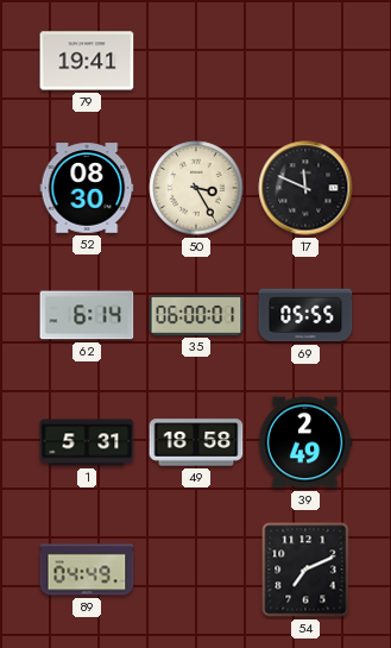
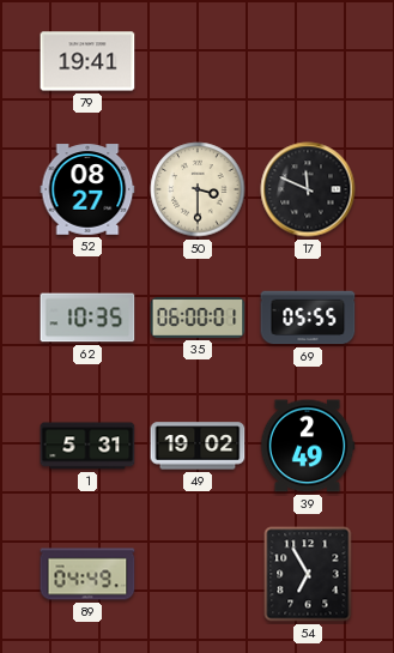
52: 08:30 -> 08:27 (87, 189)
50: 3:25 -> 3:30 (198, 189)
62: 6:14 -> 10:35 (87, 318)
49: 18:58 -> 19:02 (198, 446)
54: 7:11 -> 6:55 (308, 574)
